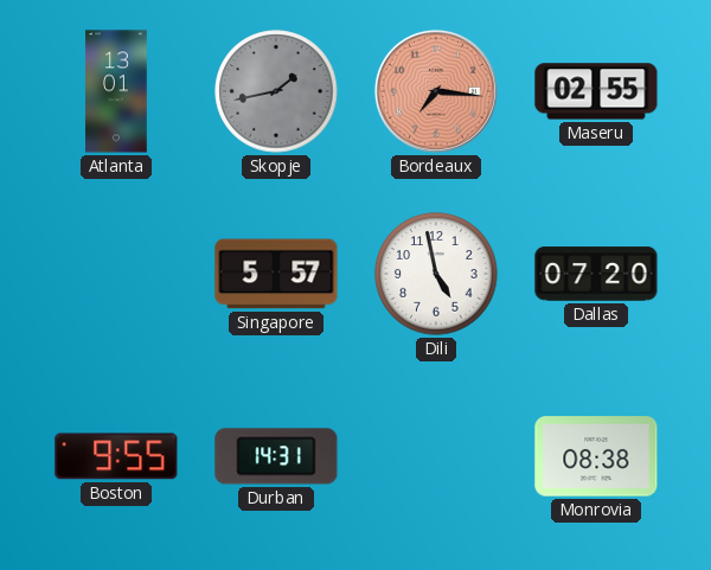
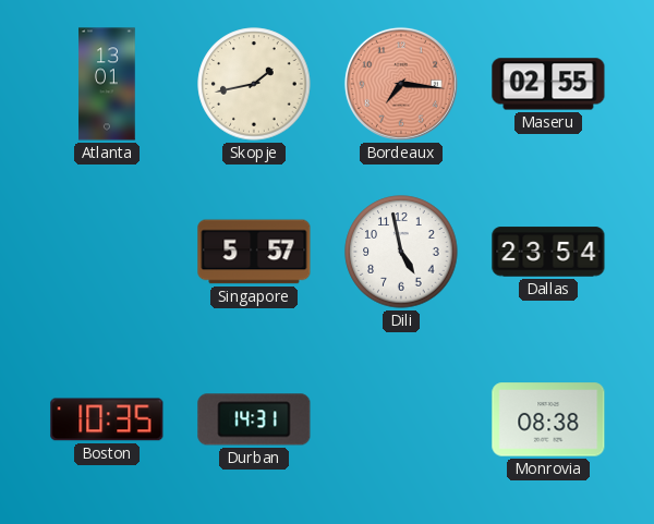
Skopje dial: grey -> cream (254, 84)
Dallas: 07:20 -> 23:54 (548, 252)
Boston: 9:55 -> 10:35 (107, 419)
